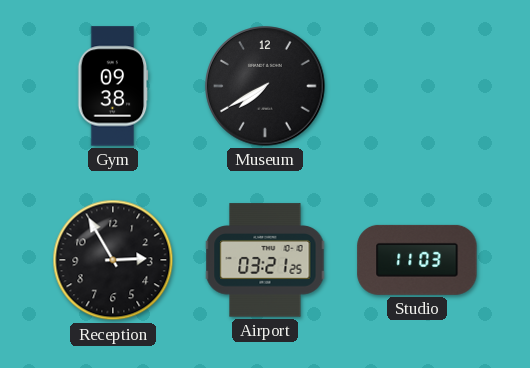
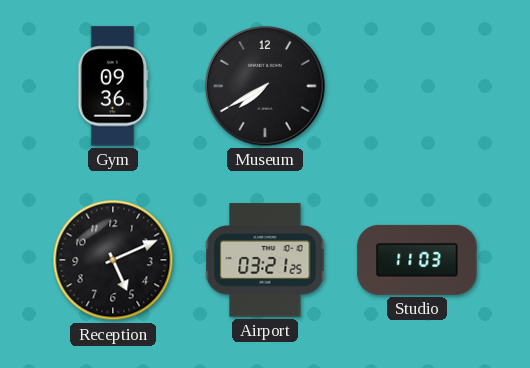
Gym: 09:38 -> 09:36 (113, 86)
Reception: 2:55 -> 5:11 (113, 260)
